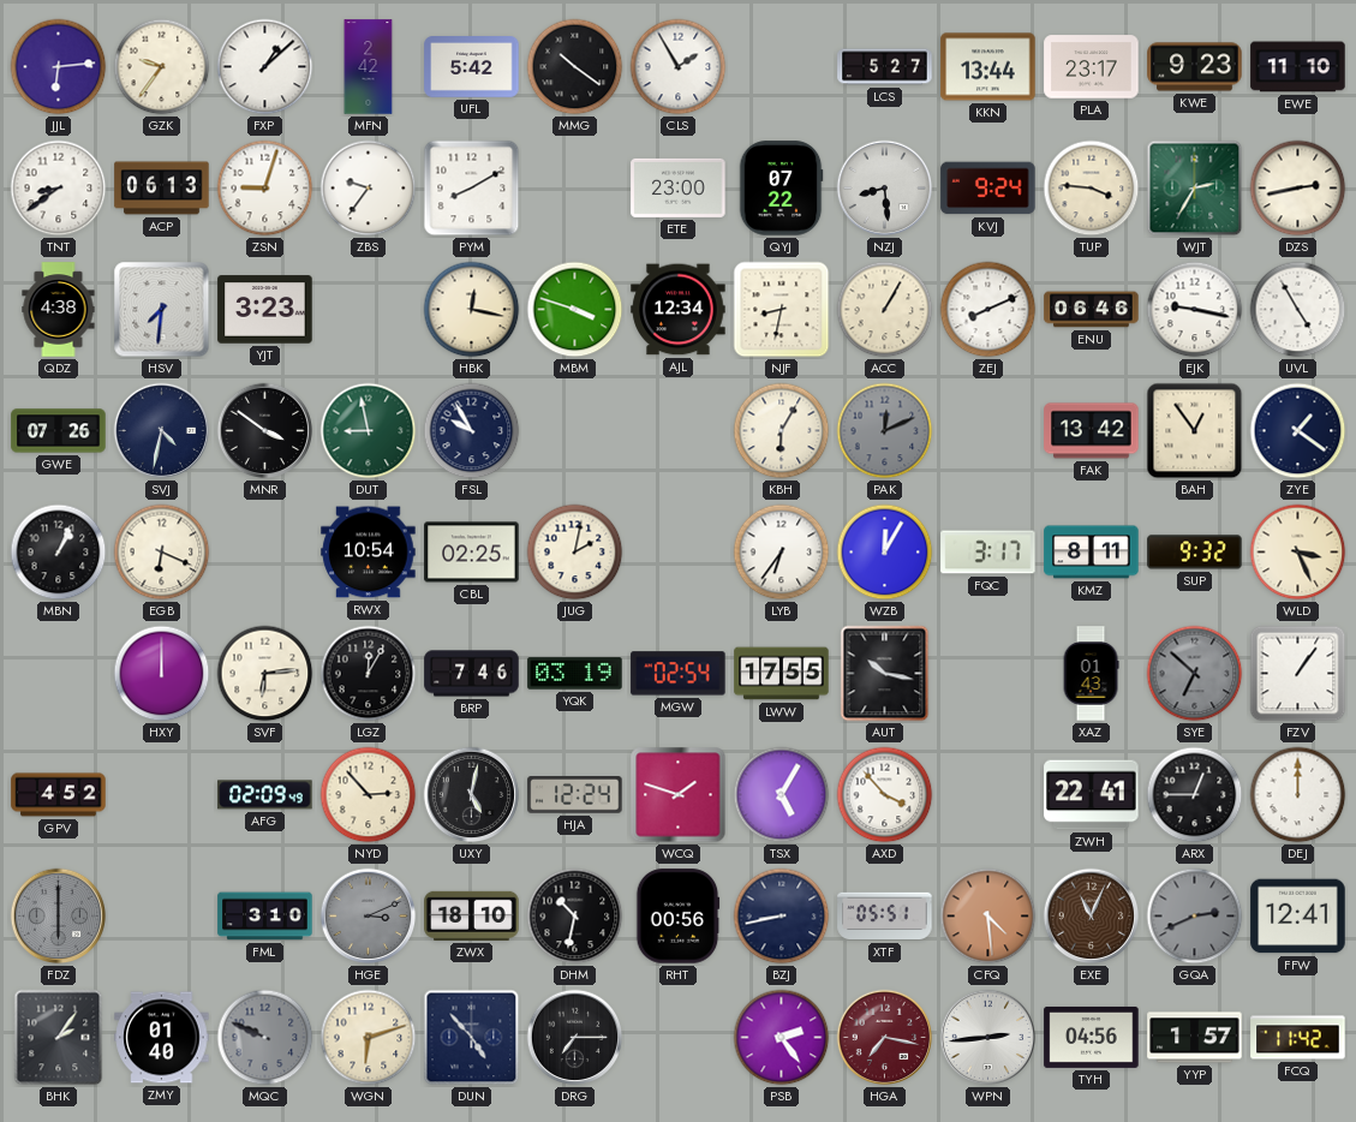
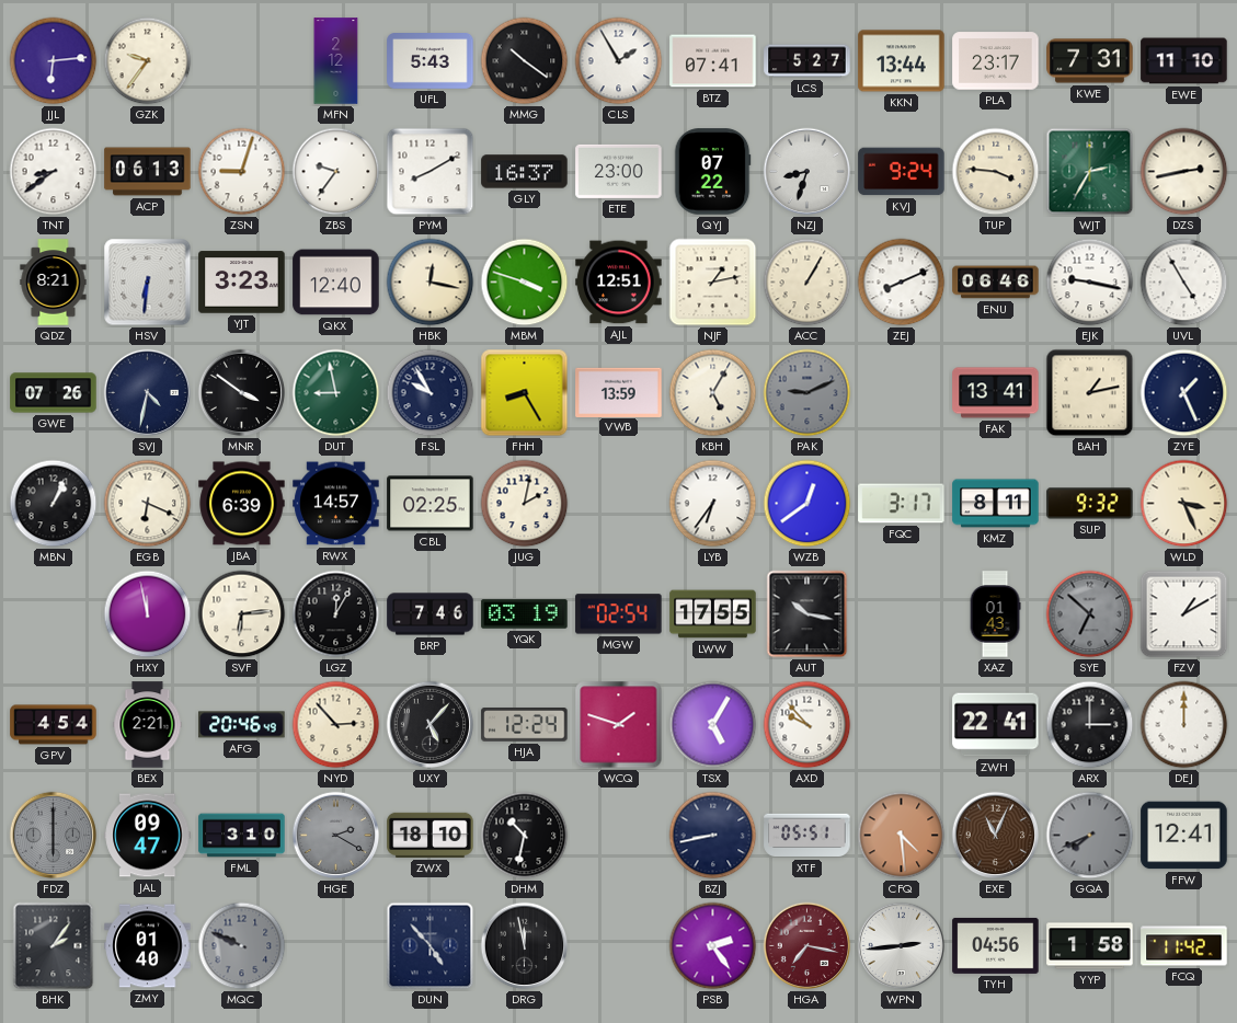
FXP: 1:08 -> none (265, 67)
MFN: 2:42 -> 2:12 (336, 61)
UFL: 5:42 -> 5:43 (431, 61)
BTZ: none -> 07:41 (713, 61)
KWE: 9:23 -> 7:31 (1090, 61)
GLY: none -> 16:37 (525, 172)
NZJ: 8:29 -> 8:33 (808, 172)
QDZ: 4:38 -> 8:21 (54, 283)
HSV: 7:31 -> 6:31 (148, 283)
QKX: none -> 12:40 (336, 283)
AJL: 12:34 -> 12:51 (619, 283)
NJF: 8:32 -> 1:13 (713, 283)
FHH: none -> 8:25 (525, 393)
VWB: none -> 13:59 (619, 392)
KBH: 6:05 -> 5:05 (713, 393)
PAK: 12:11 -> 9:11 (808, 393)
FAK: 13:42 -> 13:41 (996, 393)
BAH: 12:54 -> 1:13 (1090, 393)
ZYE: 1:21 -> 1:26 (1184, 393)
JBA: none -> 6:39 (242, 504)
RWX: 10:54 -> 14:57 (336, 504)
WZB: 12:05 -> 12:39 (808, 504)
HXY: 12:00 -> 11:58 (148, 614)
FZV: 1:06 -> 1:10 (1184, 614)
GPV: 4:52 -> 4:54 (54, 725)
BEX: none -> 2:21 (148, 725)
AFG: 02:09 -> 20:46 (242, 725)
UXY: 5:02 -> 5:07 (431, 725)
AXD: 3:53 -> 9:53 (808, 725)
ARX: 12:45 -> 3:00 (1090, 725)
JAL: none -> 09:47 (148, 836)
HGE: 3:11 -> 2:20 (336, 836)
RHT: 00:56 -> none (677, 917)
GQA: 2:41 -> 7:41 (1090, 836)
WGN: 6:12 -> none (369, 1038)
DRG: 7:15 -> 11:58 (525, 946)
YYP: 1:57 -> 1:58 (1090, 946)
